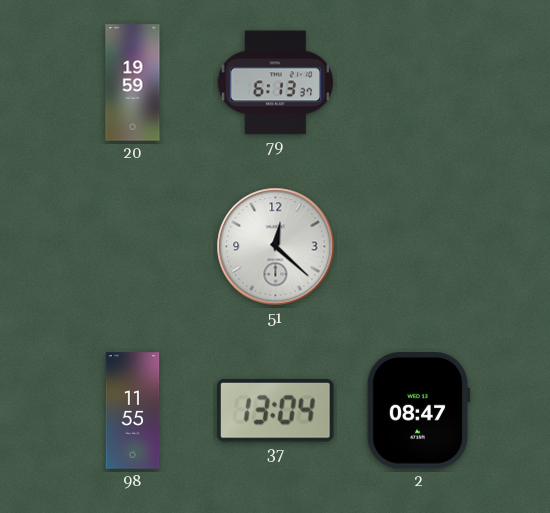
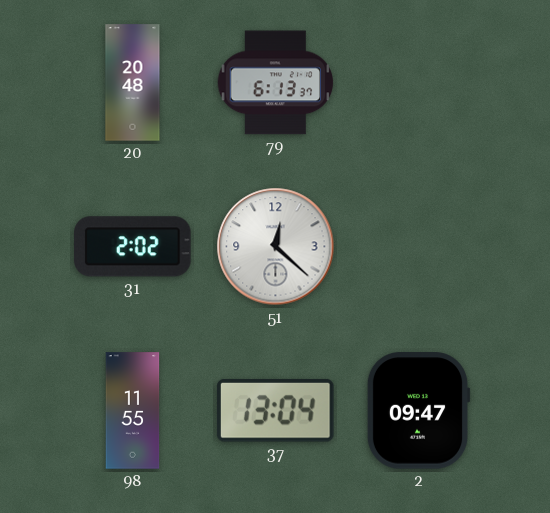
20: 19:59 -> 20:48 (133, 83)
31: none -> 2:02 (133, 247)
2: 08:47 -> 09:47 (418, 411)
